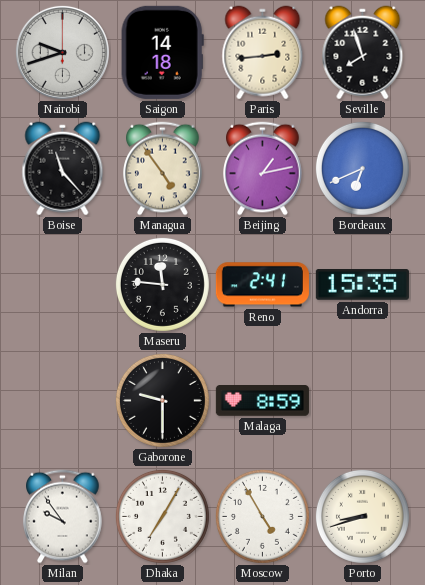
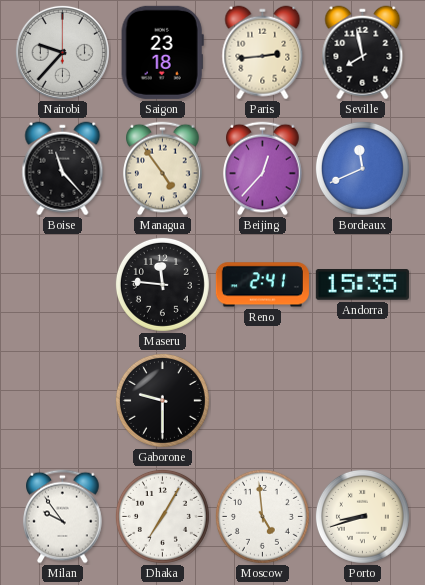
Nairobi: 9:42 -> 9:37 (62, 52)
Saigon: 14:18 -> 23:18 (162, 52)
Seville: 7:57 -> 7:58 (363, 53)
Beijing: 1:13 -> 12:37 (263, 169)
Bordeaux: 6:41 -> 11:41 (362, 168)
Malaga: 8:59 -> none (262, 401)
Moscow: 4:55 -> 4:59 (262, 516)
